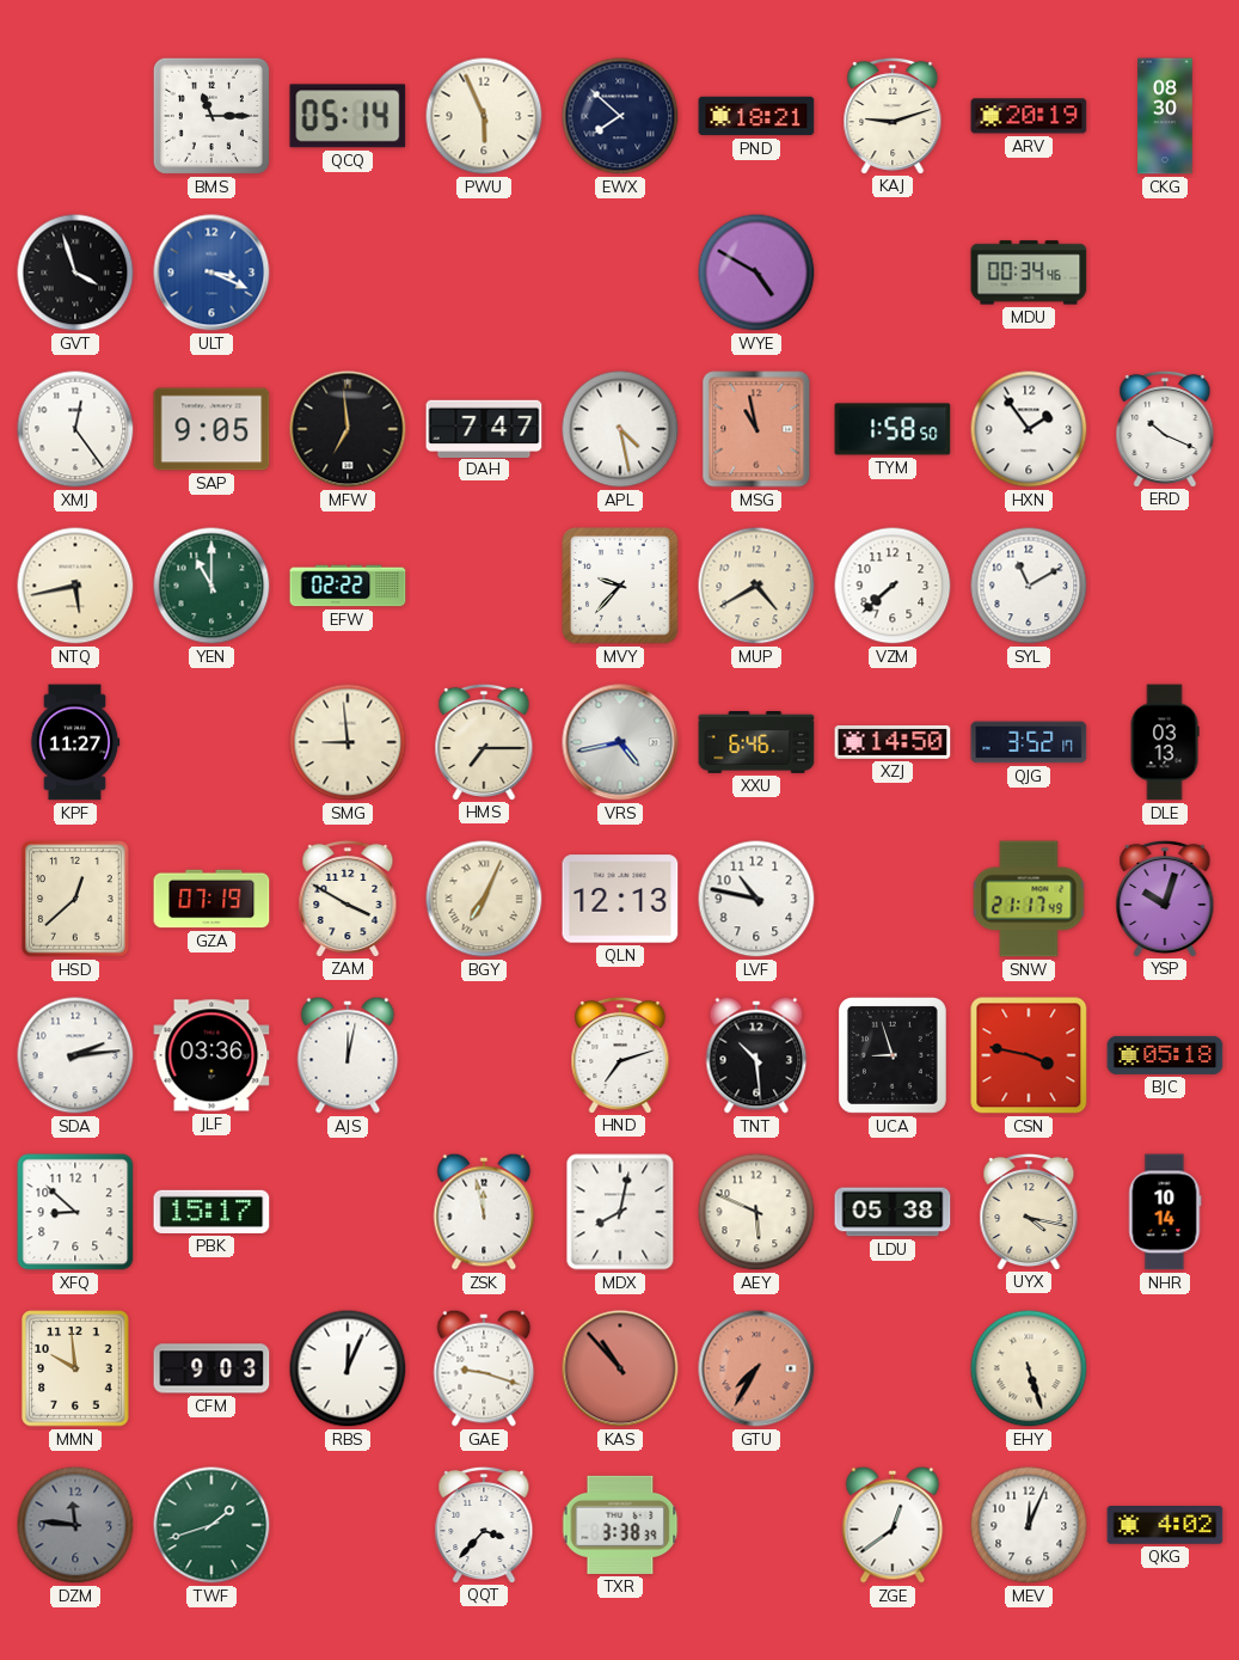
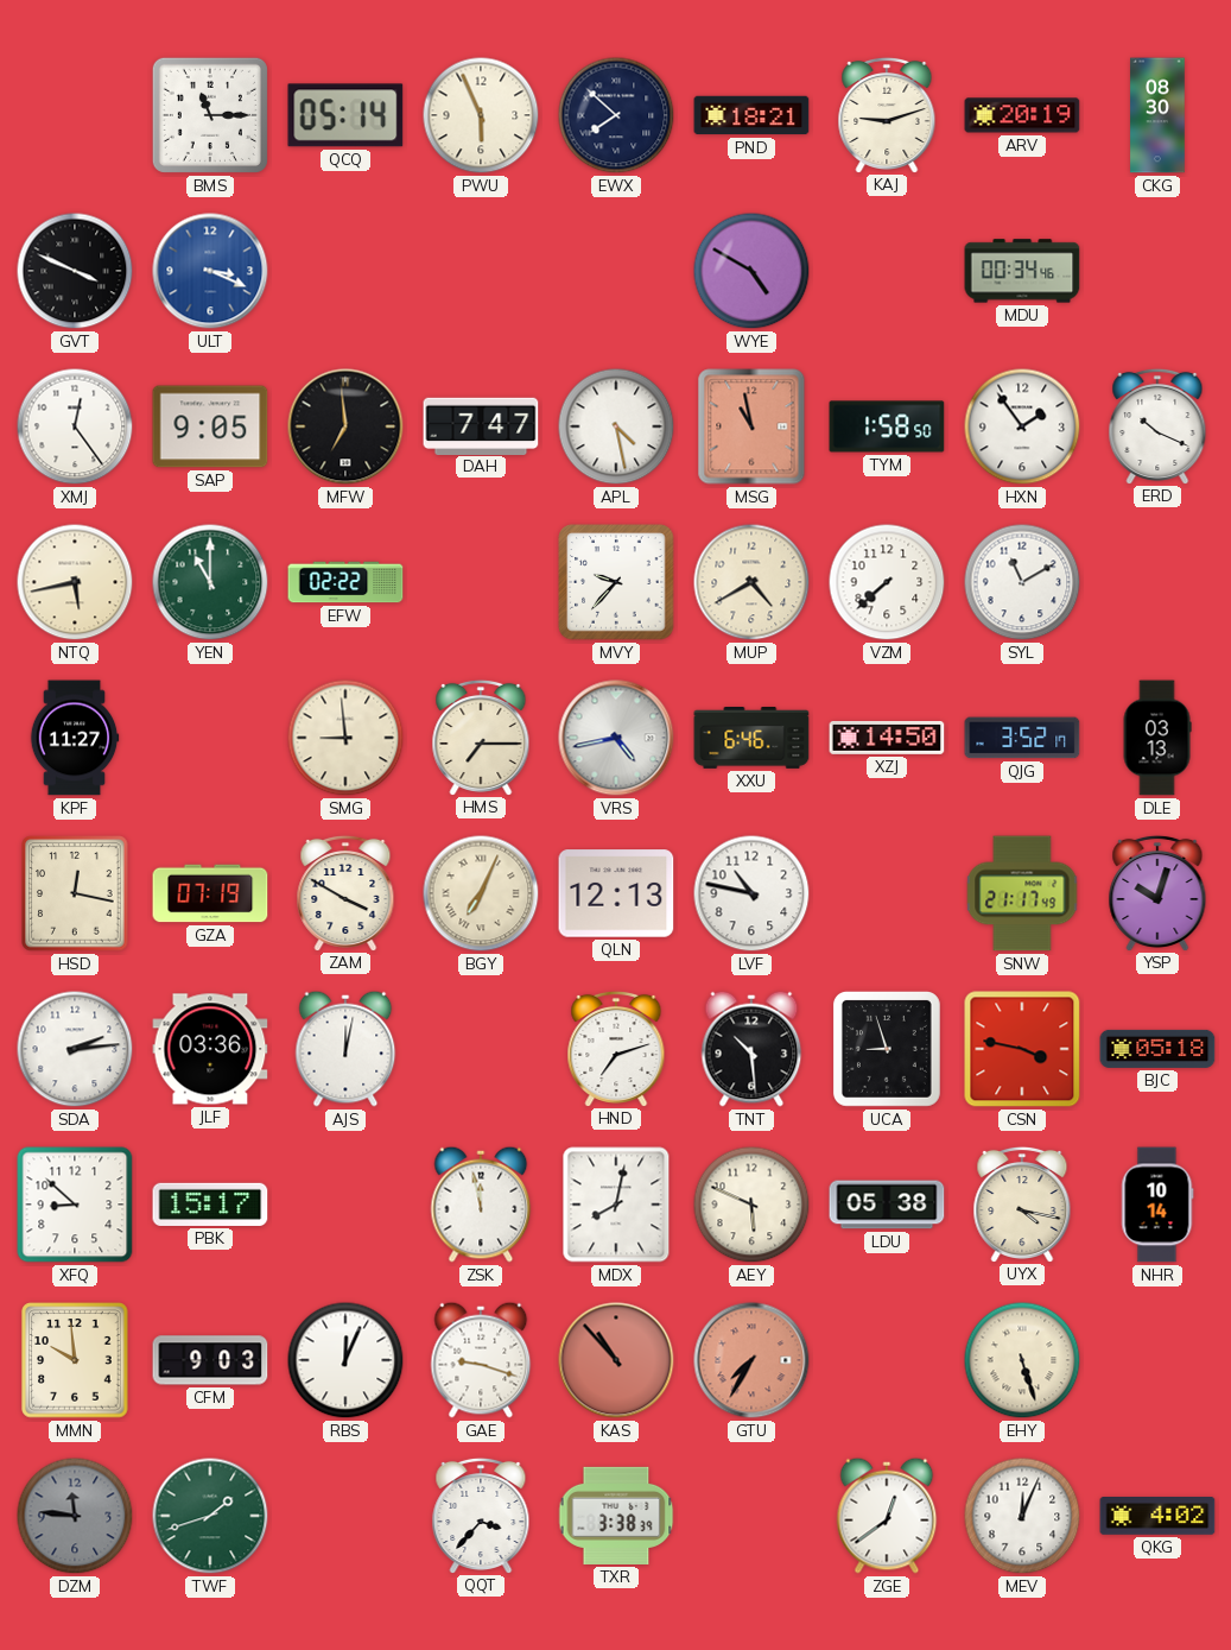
GVT: 3:57 -> 3:49 (75, 271)
HSD: 12:38 -> 12:17 (75, 893)
